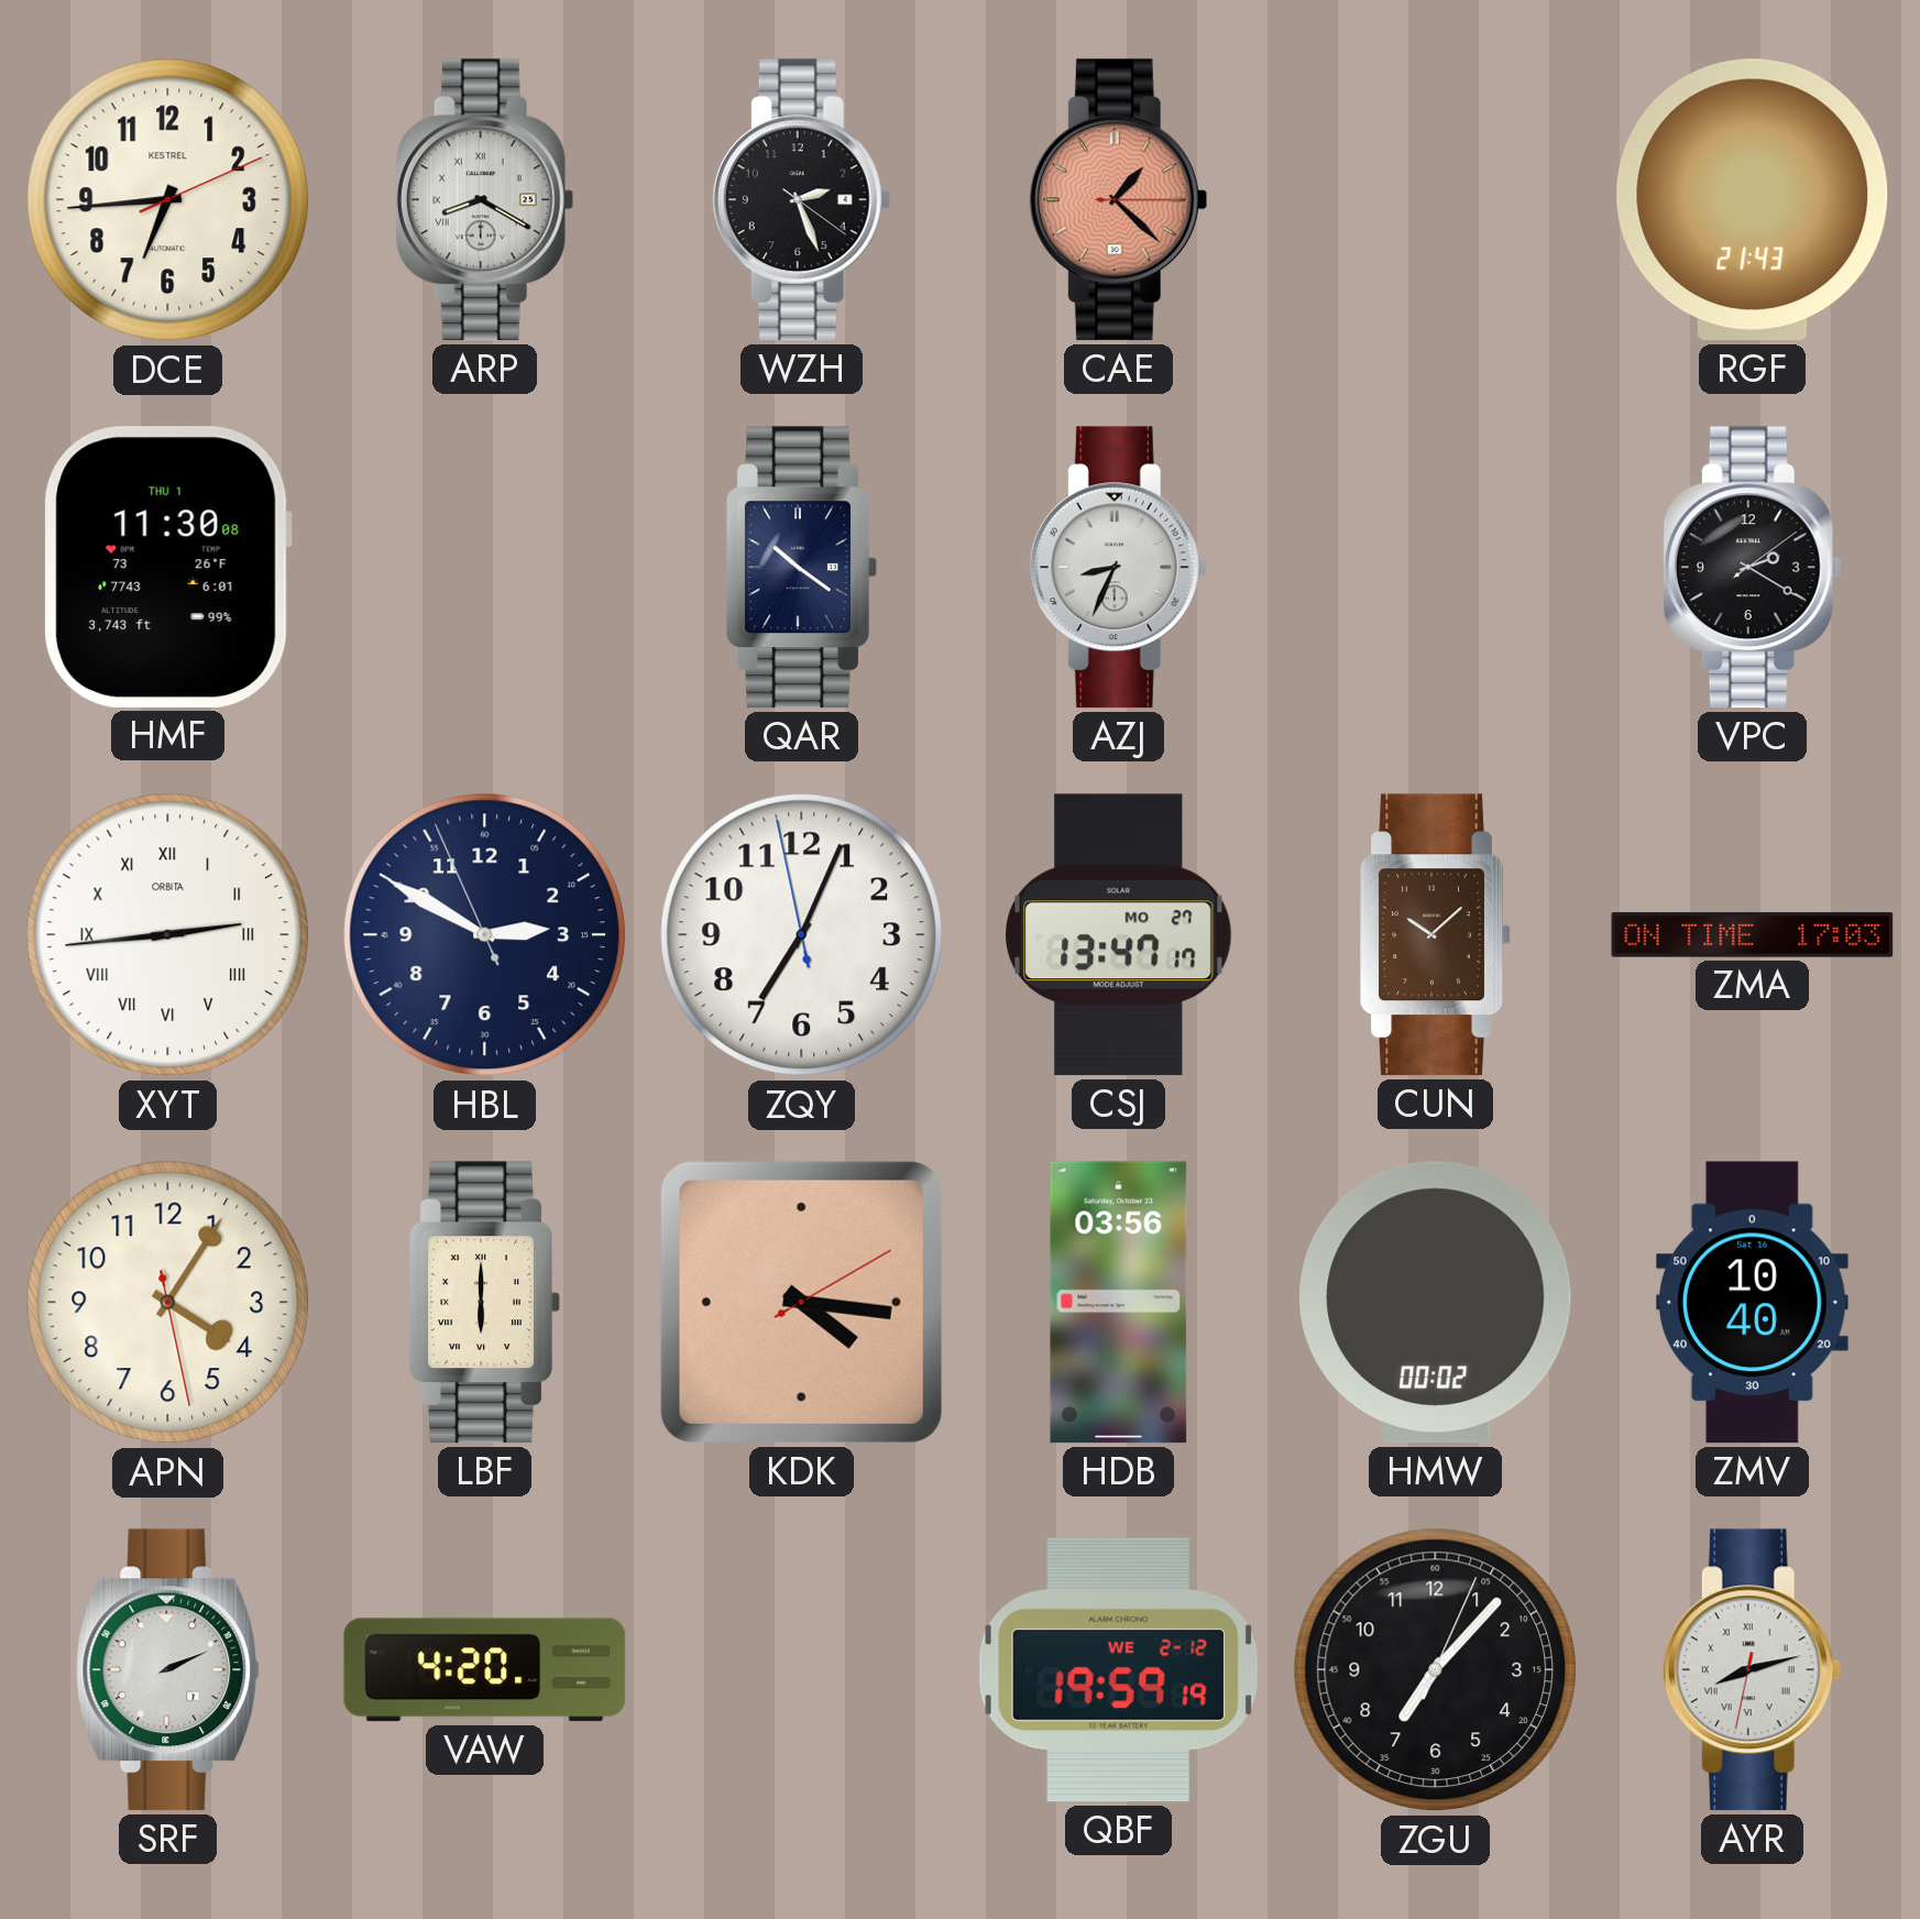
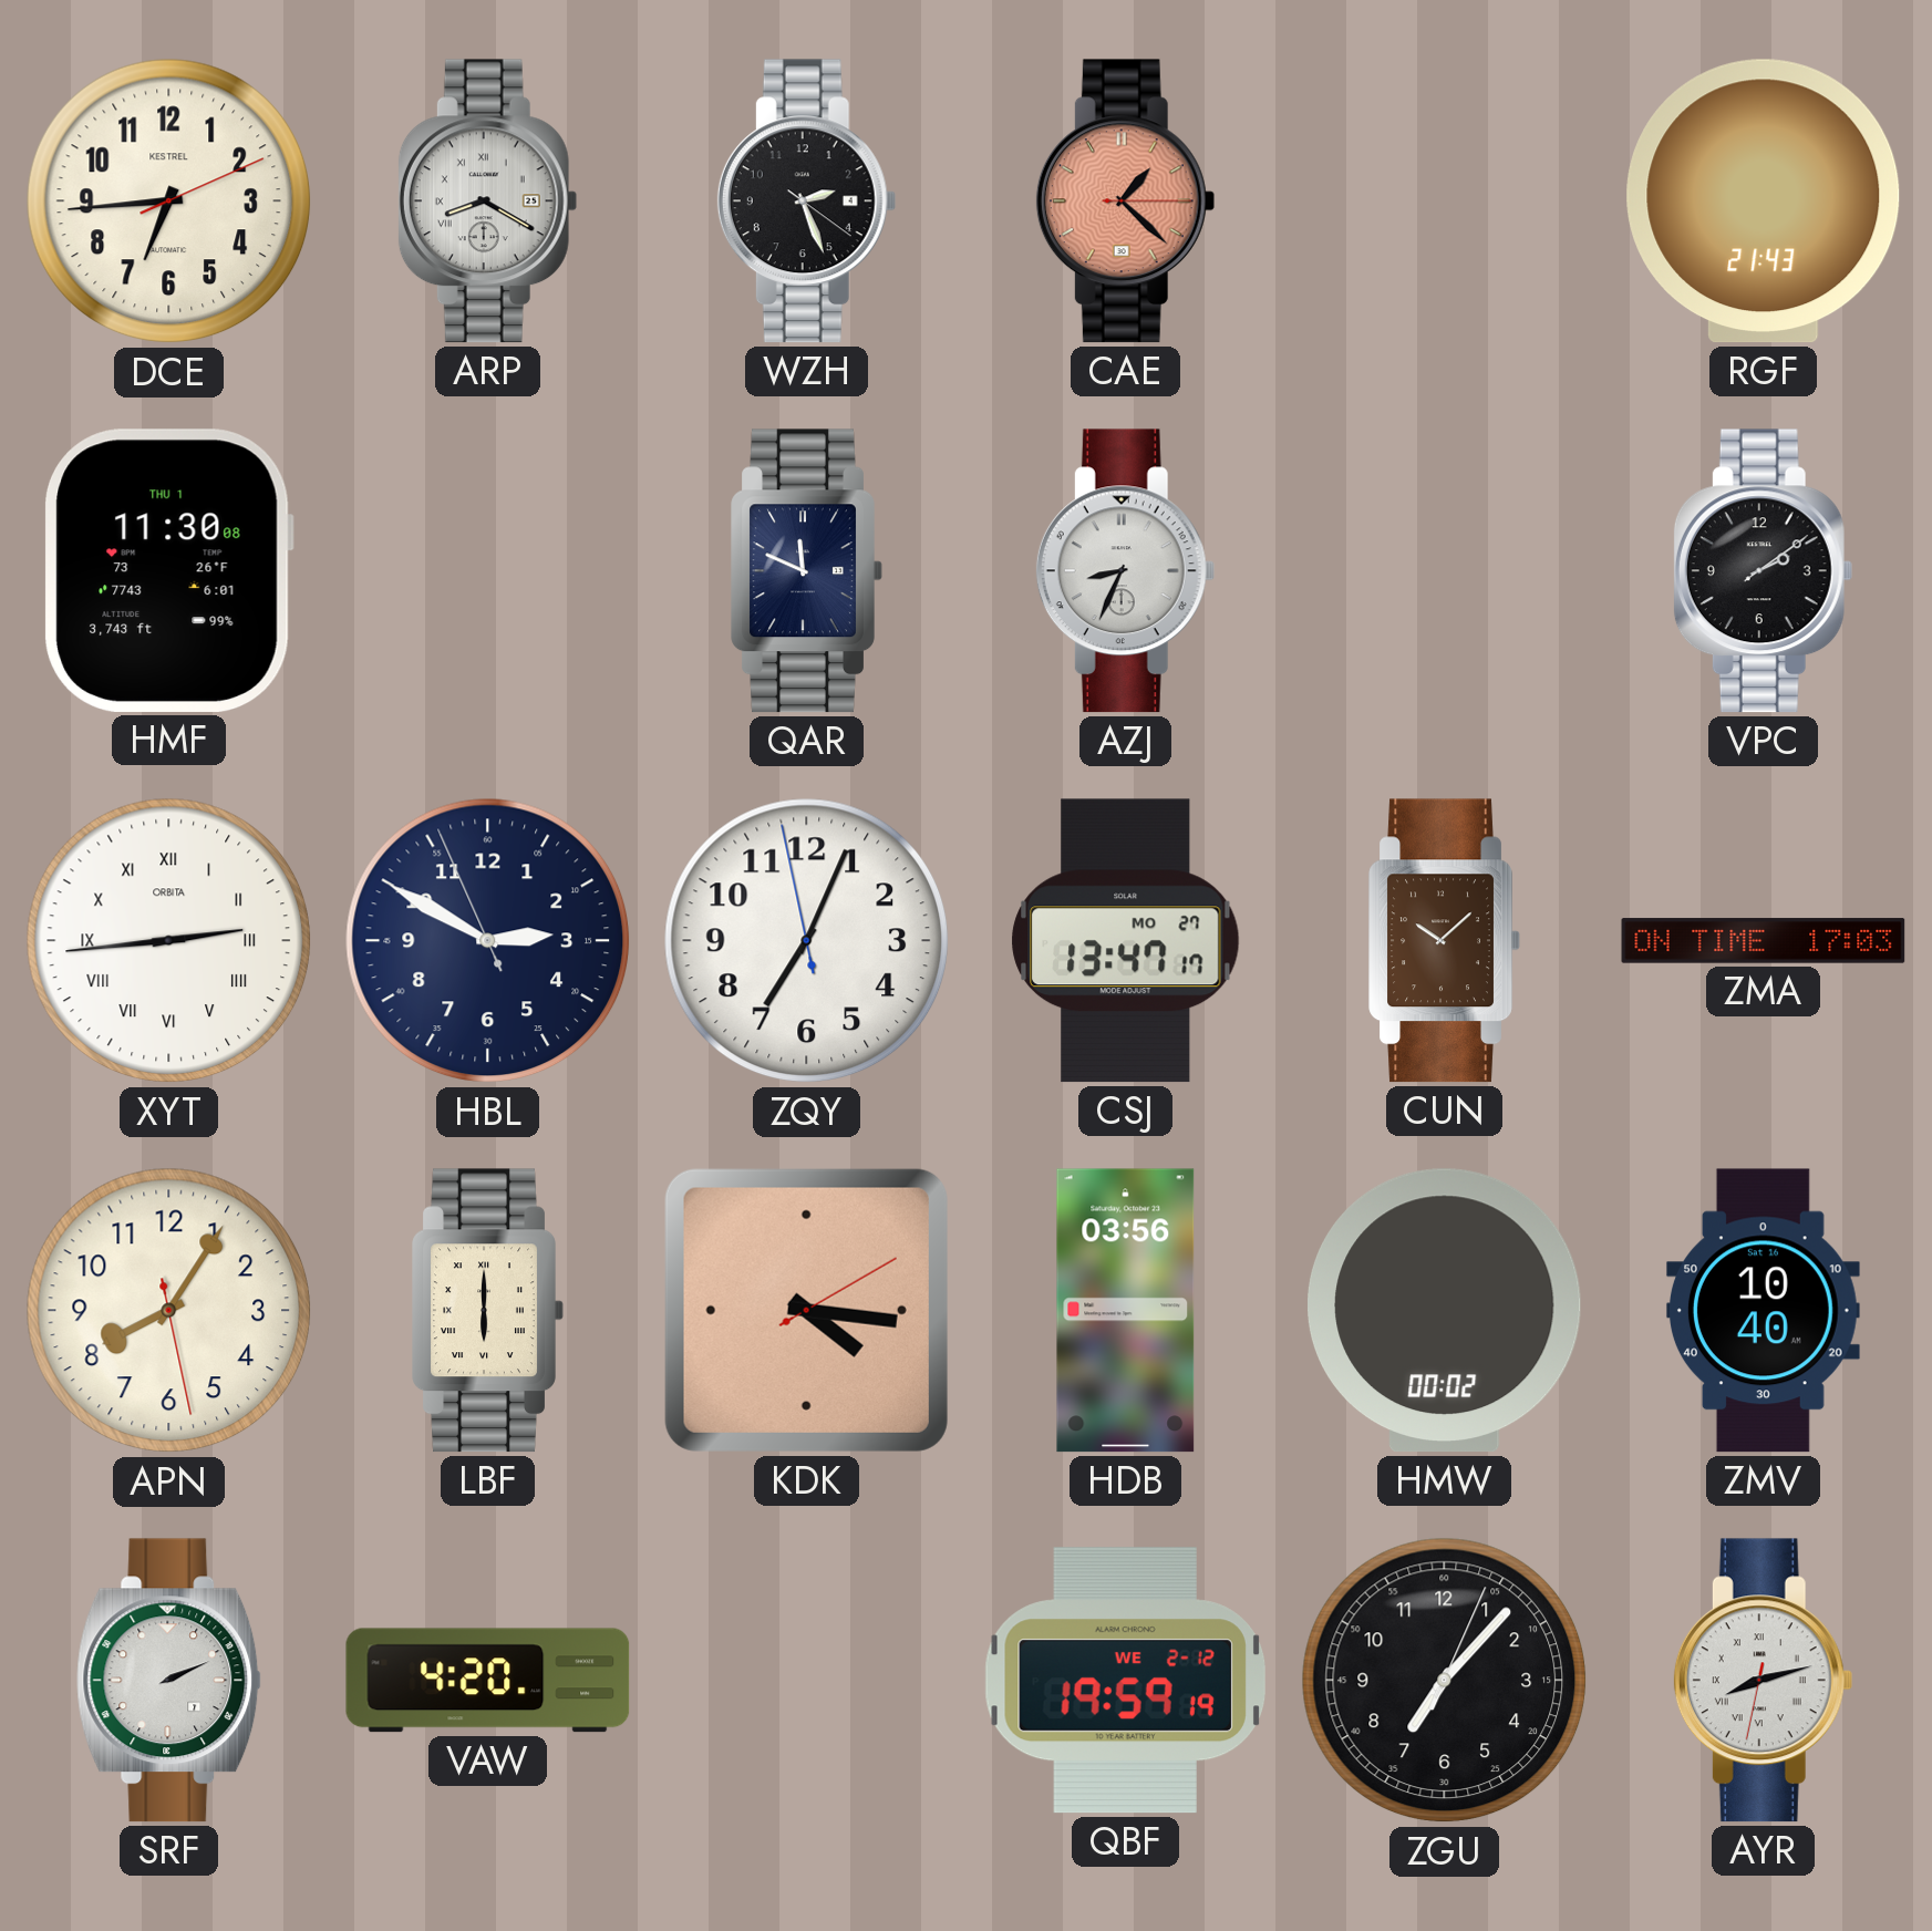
QAR: 10:21 -> 11:49 (807, 571)
VPC: 2:20 -> 2:09 (1763, 571)
APN: 4:05 -> 8:05 (169, 1311)
